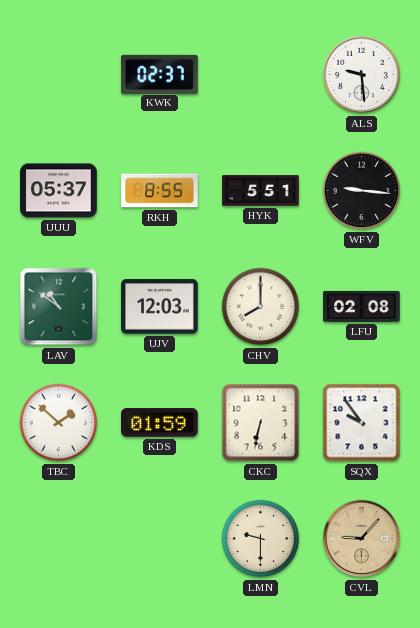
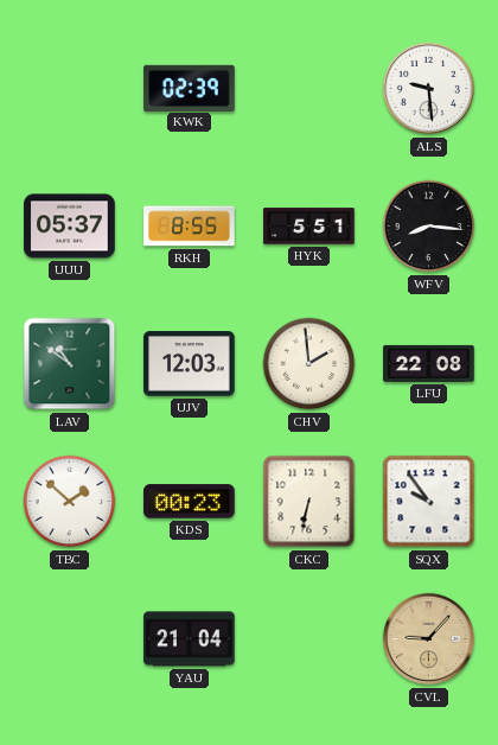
KWK: 02:37 -> 02:39 (190, 88)
WFV: 9:16 -> 8:16 (429, 227)
CHV: 8:00 -> 1:59 (309, 364)
LFU: 02:08 -> 22:08 (429, 363)
KDS: 01:59 -> 00:23 (190, 502)
YAU: none -> 21:04 (190, 639)
LMN: 9:30 -> none (261, 539)
